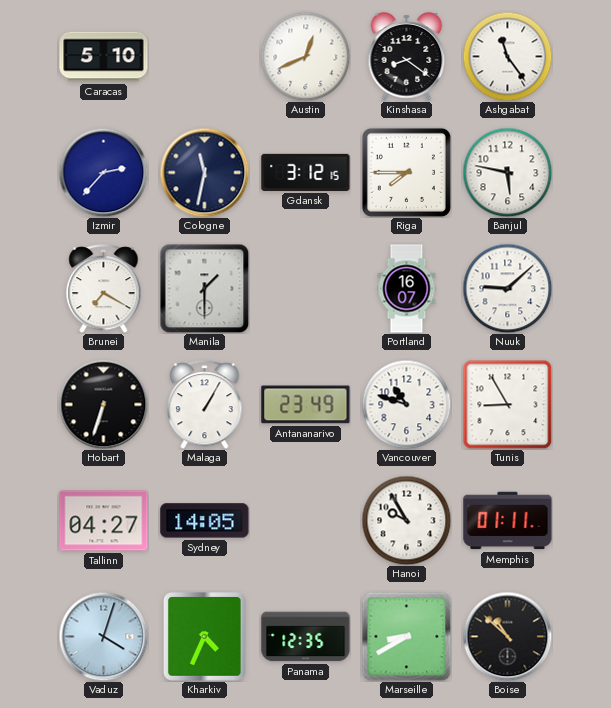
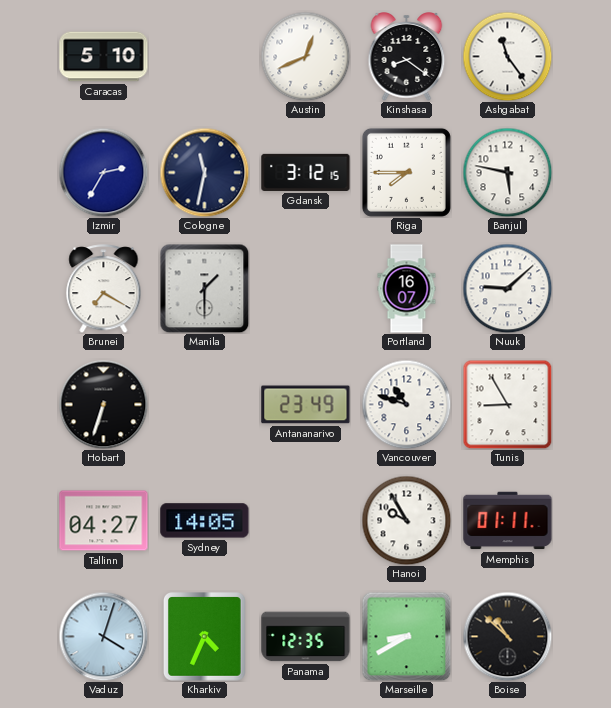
Izmir: 2:37 -> 2:35 (103, 172)
Malaga: 1:05 -> none (205, 405)
